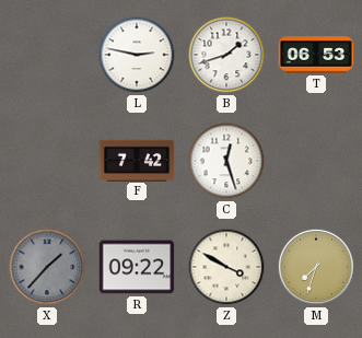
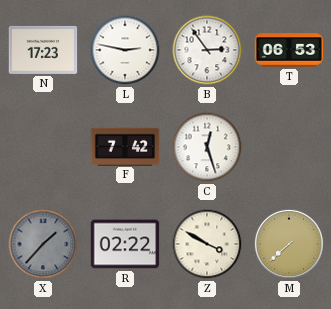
N: none -> 17:23 (43, 50)
B: 1:42 -> 2:54 (207, 50)
R: 09:22 -> 02:22 (125, 244)
M: 7:33 -> 7:38 (289, 244)
